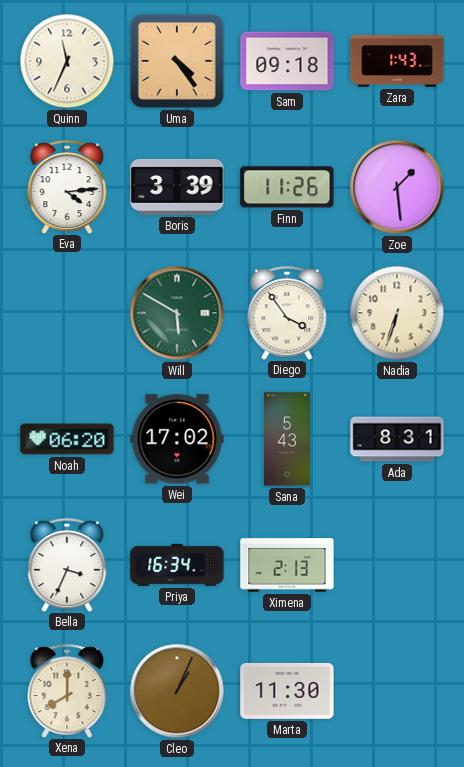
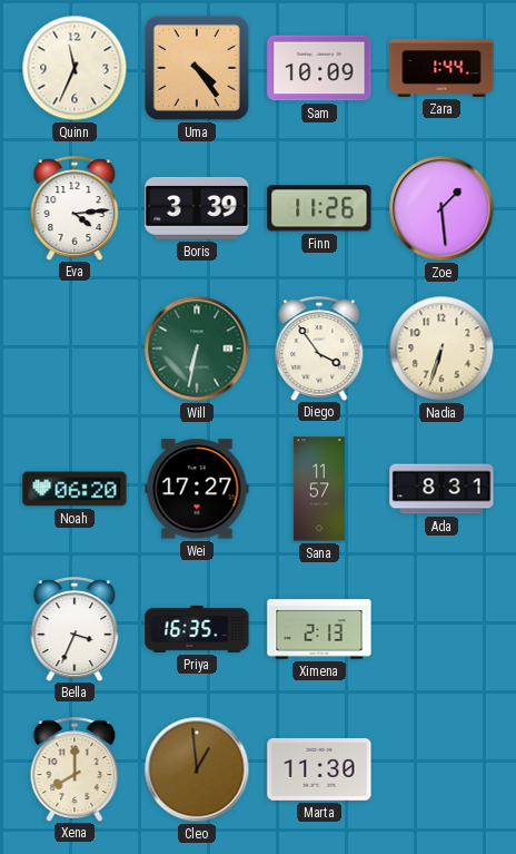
Sam: 09:18 -> 10:09 (319, 68)
Zara: 1:43 -> 1:44 (441, 68)
Will: 5:50 -> 6:32 (197, 349)
Wei: 17:02 -> 17:27 (197, 489)
Sana: 5:43 -> 11:57 (319, 489)
Priya: 16:34 -> 16:35 (197, 629)
Cleo: 1:04 -> 12:59 (197, 769)
